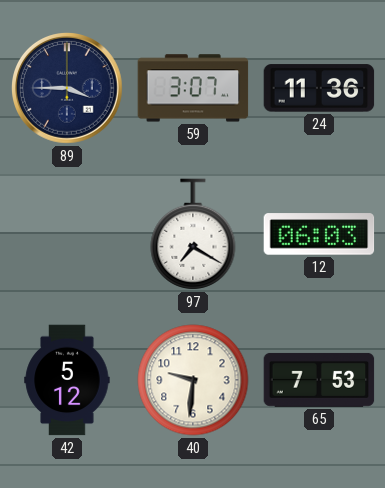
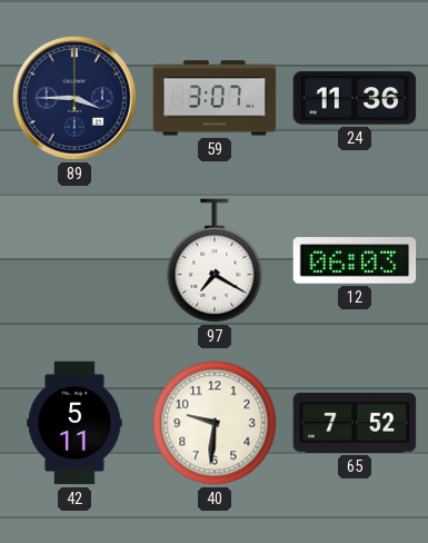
42: 5:12 -> 5:11 (74, 423)
65: 7:53 -> 7:52 (355, 423)
